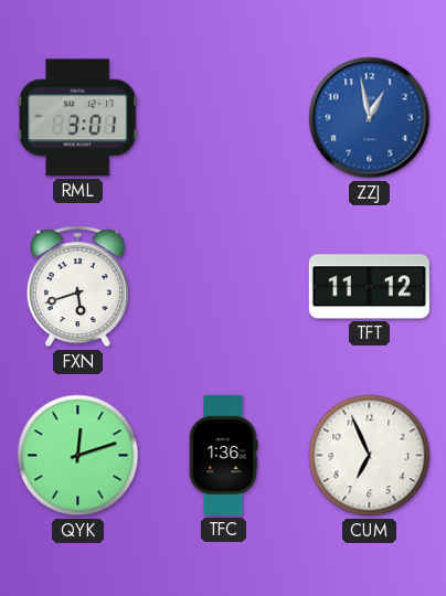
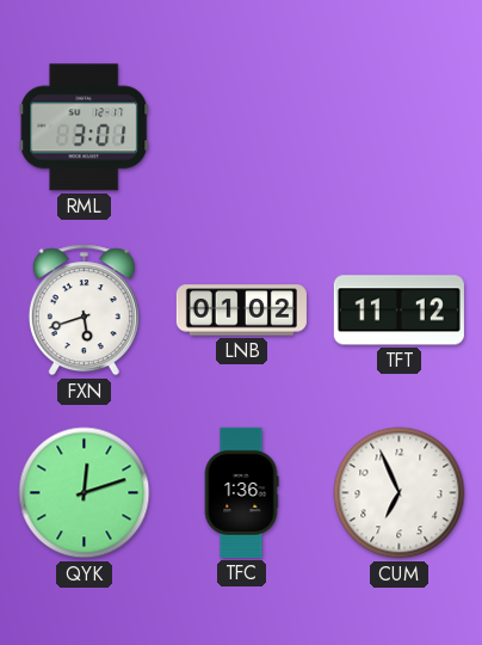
ZZJ: 12:58 -> none (370, 118)
LNB: none -> 01:02 (241, 311)
